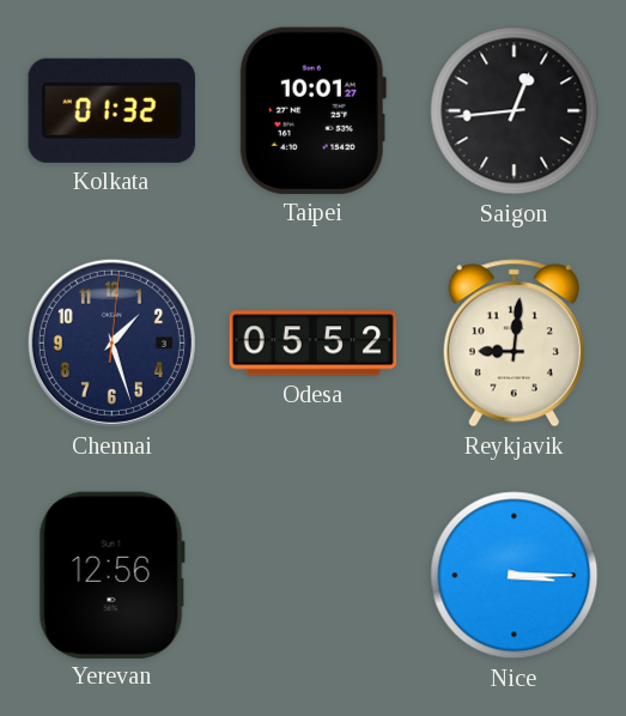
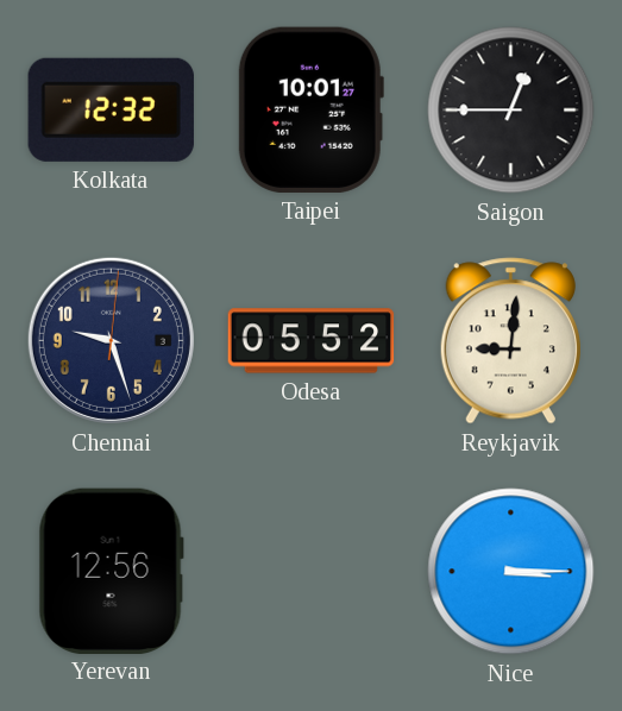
Kolkata: 01:32 -> 12:32 (111, 109)
Saigon: 12:44 -> 12:45 (511, 111)
Chennai: 1:27 -> 9:27 (111, 340)
